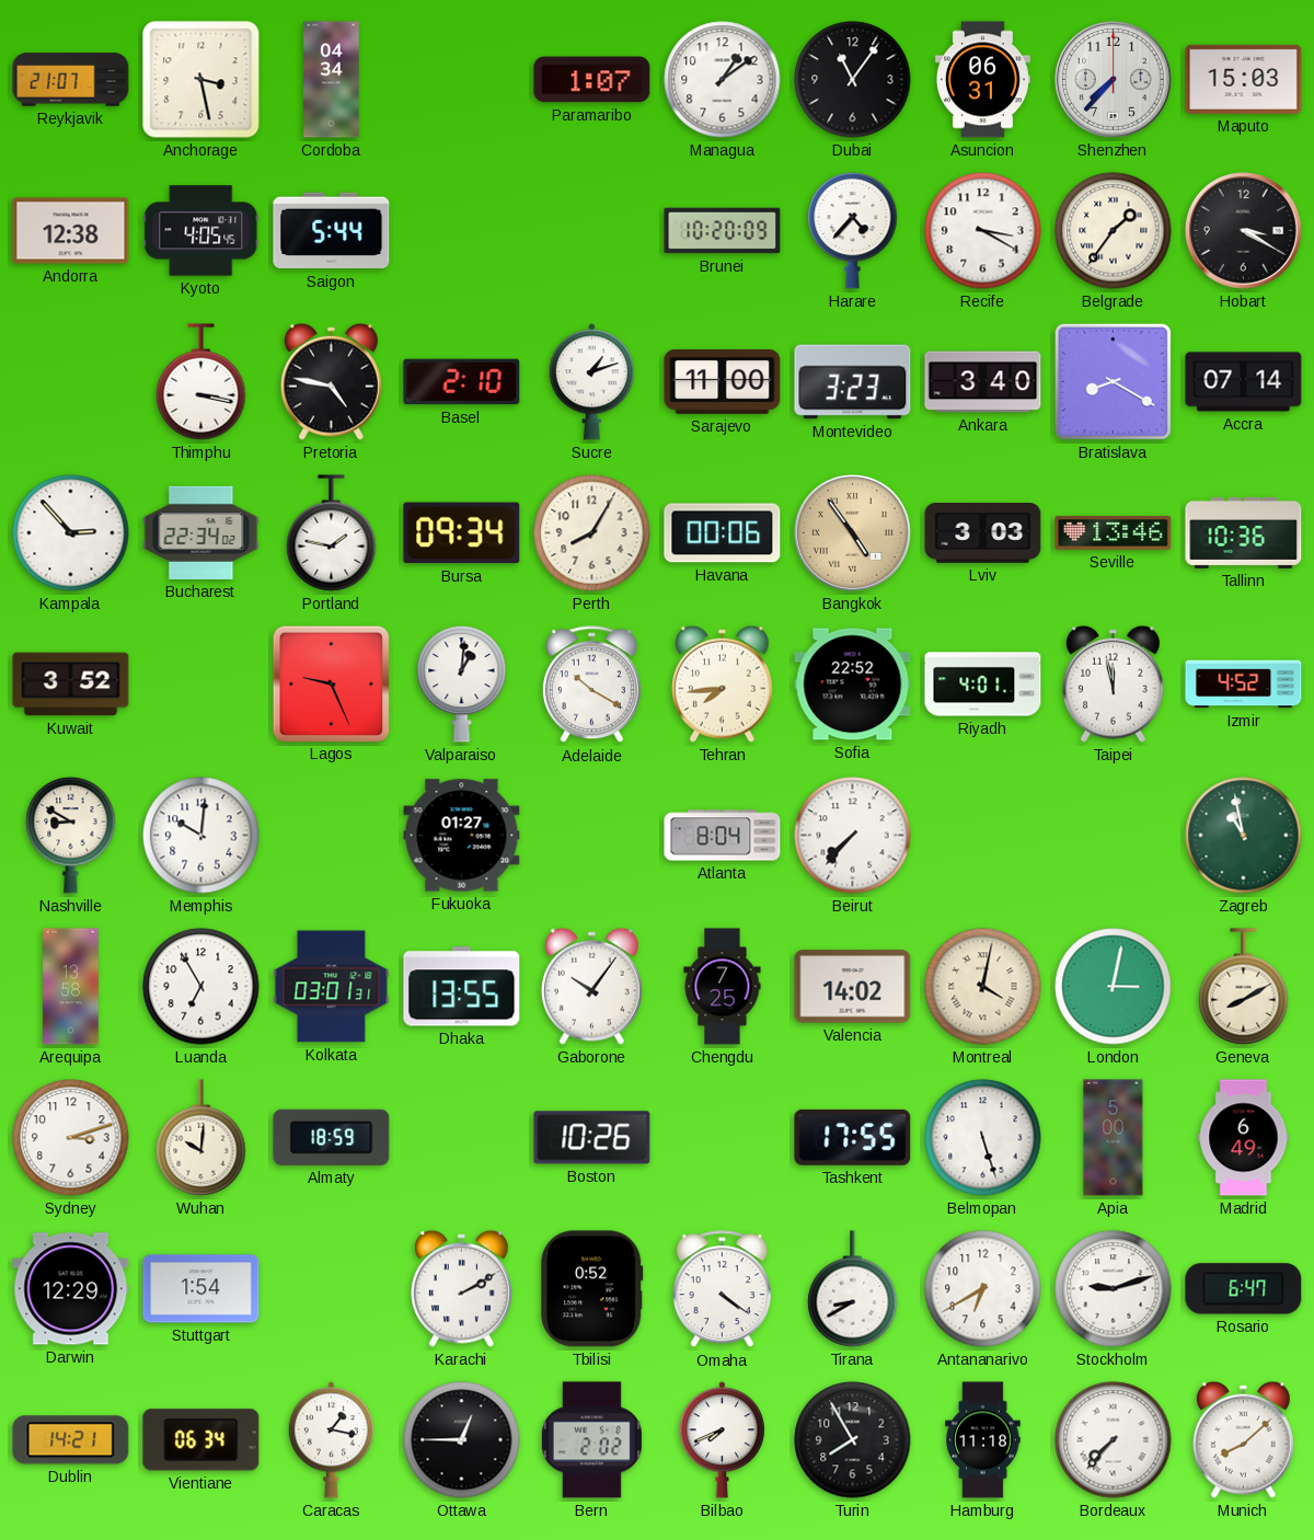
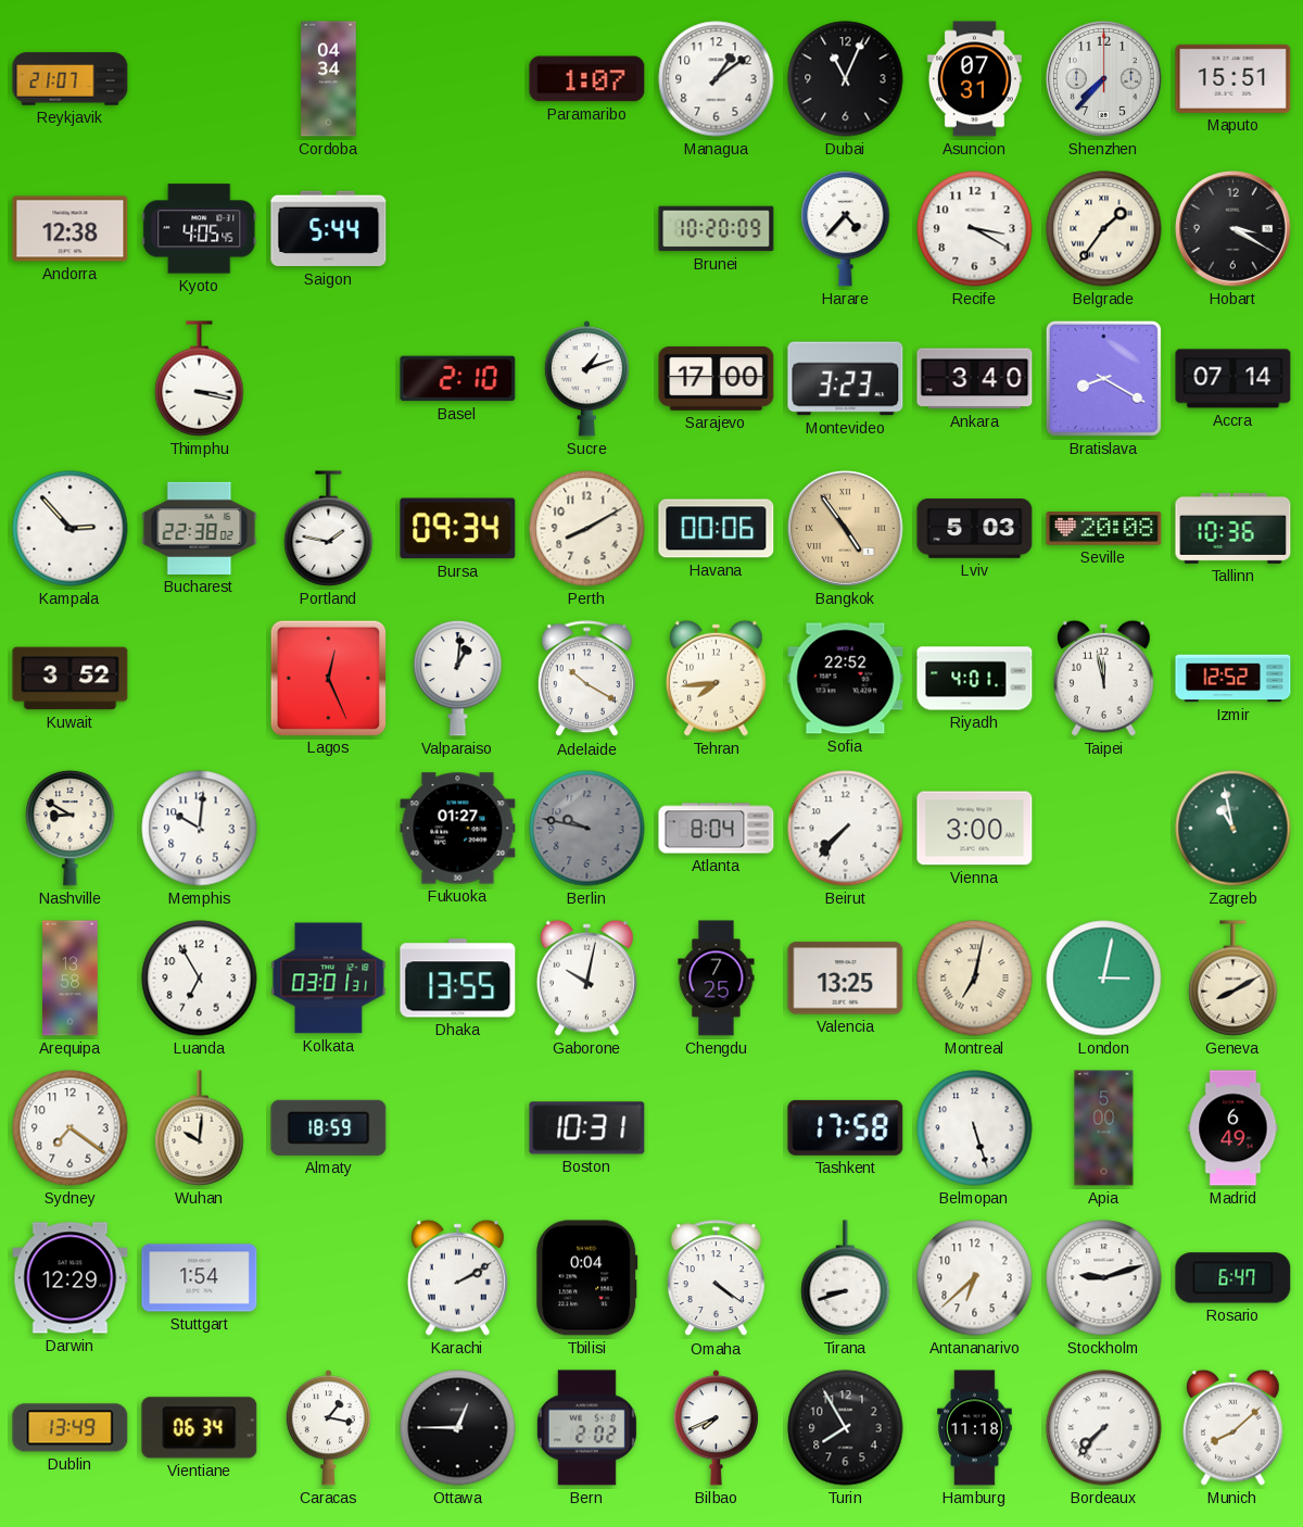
Anchorage: 3:28 -> none (201, 80)
Dubai: 11:06 -> 11:04 (846, 79)
Asuncion: 06:31 -> 07:31 (974, 79)
Maputo: 15:03 -> 15:51 (1234, 78)
Pretoria: 4:47 -> none (332, 381)
Sarajevo: 11:00 -> 17:00 (717, 378)
Bucharest: 22:34 -> 22:38 (200, 528)
Perth: 8:05 -> 8:10 (587, 529)
Lviv: 3:03 -> 5:03 (975, 529)
Seville: 13:46 -> 20:08 (1104, 529)
Lagos: 9:26 -> 12:26 (328, 678)
Izmir: 4:52 -> 12:52 (1234, 679)
Berlin: none -> 9:47 (587, 829)
Vienna: none -> 3:00 (975, 829)
Gaborone: 10:06 -> 10:02 (587, 977)
Valencia: 14:02 -> 13:25 (846, 979)
Montreal: 4:02 -> 7:02 (975, 979)
Sydney: 3:12 -> 7:21 (71, 1128)
Boston: 10:26 -> 10:31 (587, 1128)
Tashkent: 17:55 -> 17:58 (846, 1127)
Tbilisi: 0:52 -> 0:04 (587, 1278)
Tirana: 8:40 -> 8:42 (846, 1278)
Antananarivo: 6:40 -> 6:38 (975, 1278)
Dublin: 14:21 -> 13:49 (71, 1428)
